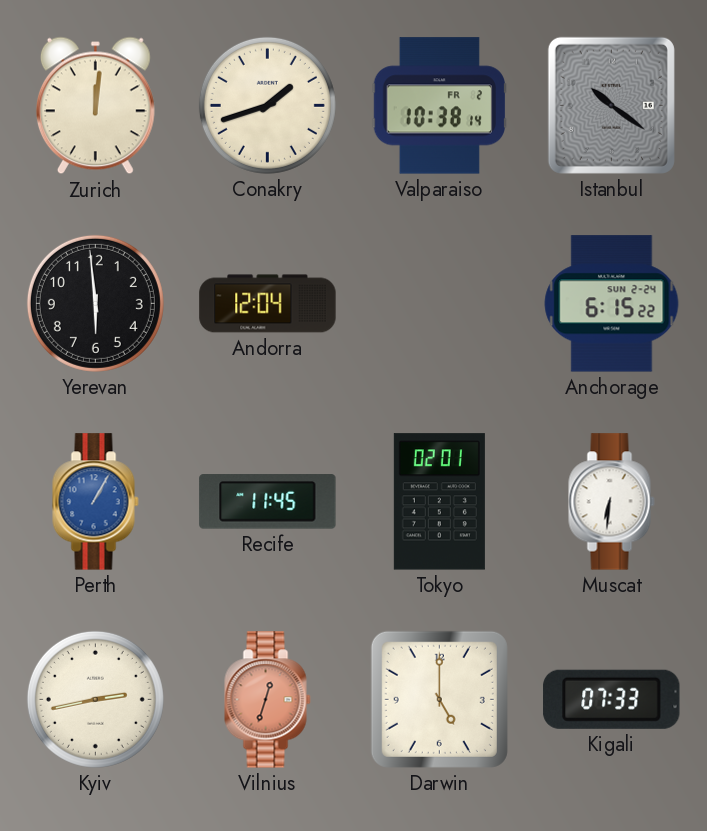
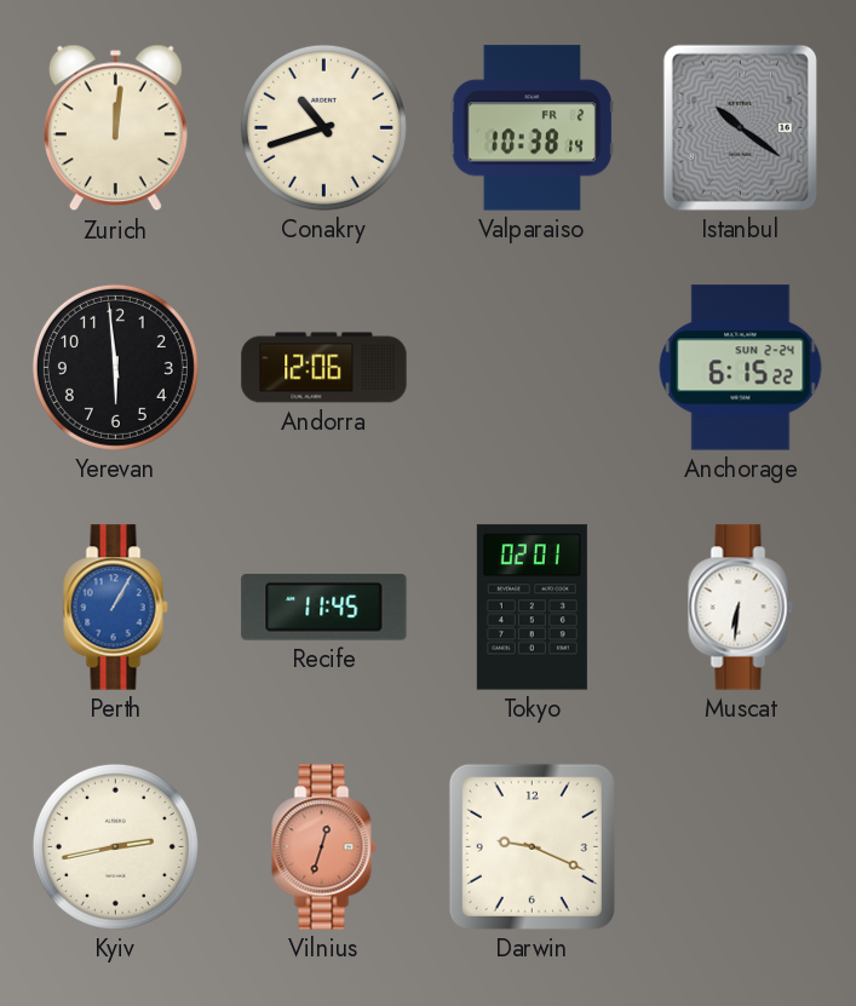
Conakry: 1:42 -> 10:42 (323, 127)
Andorra: 12:04 -> 12:06 (324, 368)
Darwin: 5:00 -> 9:19 (532, 846)
Kigali: 07:33 -> none (612, 699)
